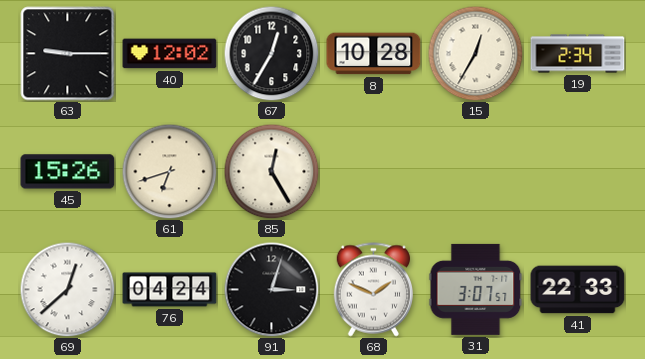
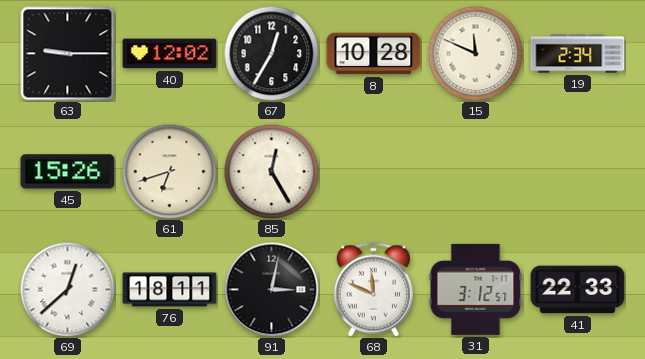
15: 12:35 -> 11:49 (475, 53)
76: 04:24 -> 18:11 (170, 290)
91: 3:03 -> 3:02 (271, 289)
68: 1:49 -> 11:49 (373, 290)
31: 3:07 -> 3:12 (476, 289)
